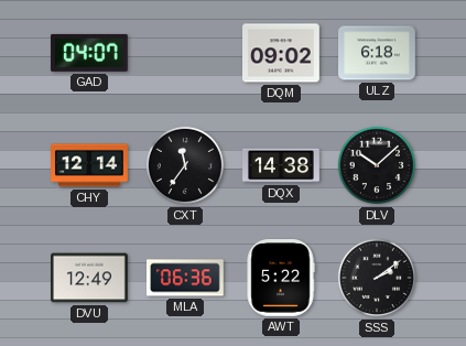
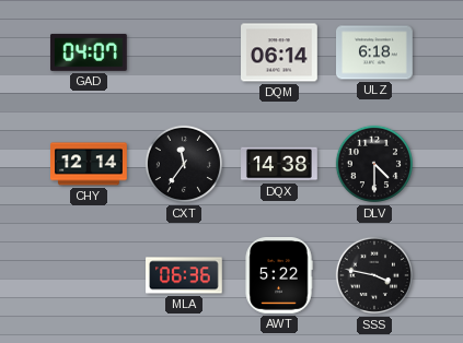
DQM: 09:02 -> 06:14 (280, 52)
DLV: 10:08 -> 4:30 (374, 164)
DVU: 12:49 -> none (90, 278)
SSS: 2:09 -> 3:47 (374, 275)
